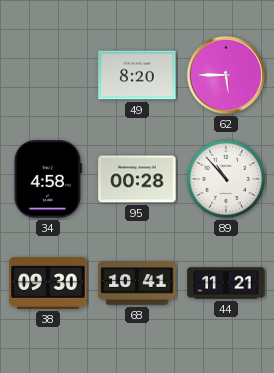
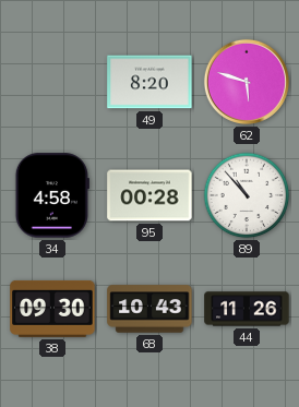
62: 5:45 -> 5:48 (247, 82)
68: 10:41 -> 10:43 (149, 309)
44: 11:21 -> 11:26 (247, 309)
